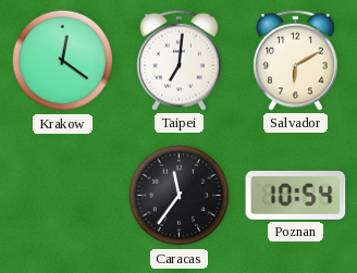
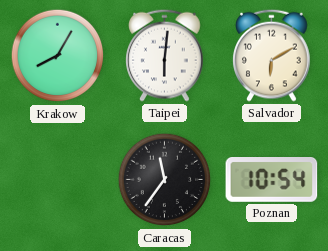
Krakow: 12:21 -> 8:05 (58, 56)
Taipei: 7:01 -> 6:01 (165, 55)
